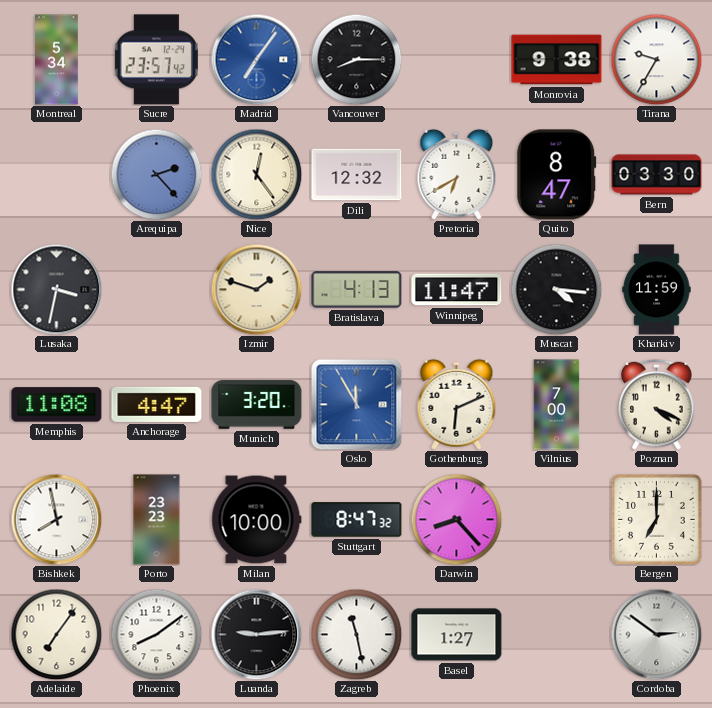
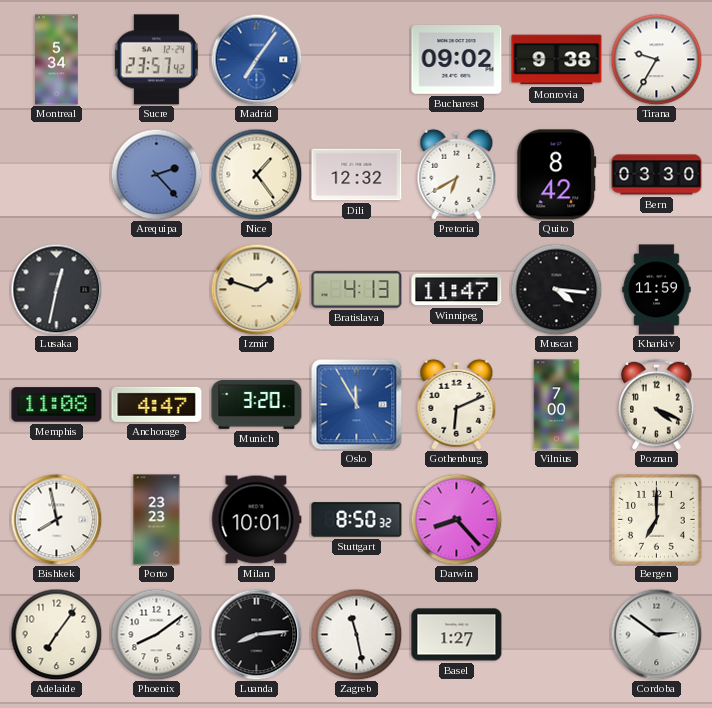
Vancouver: 8:15 -> none (356, 59)
Bucharest: none -> 09:02 (457, 60)
Nice: 12:24 -> 1:24 (256, 174)
Quito: 8:47 -> 8:42 (557, 175)
Lusaka: 3:32 -> 12:32 (56, 289)
Milan: 10:00 -> 10:01 (257, 520)
Stuttgart: 8:47 -> 8:50 (357, 520)
Luanda: 9:14 -> 8:14 (256, 634)
